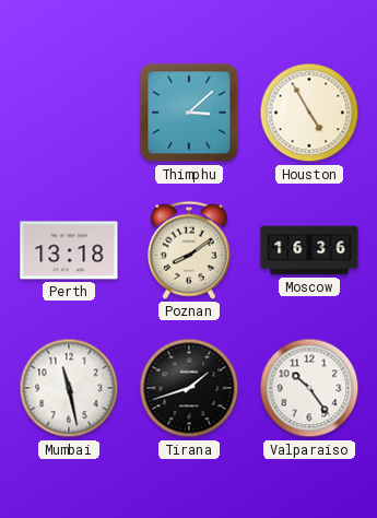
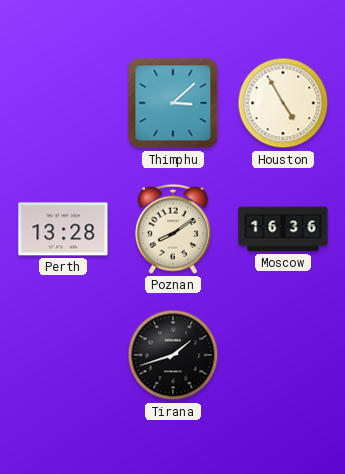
Perth: 13:18 -> 13:28 (63, 229)
Mumbai: 11:28 -> none (69, 388)
Valparaiso: 10:24 -> none (309, 388)
